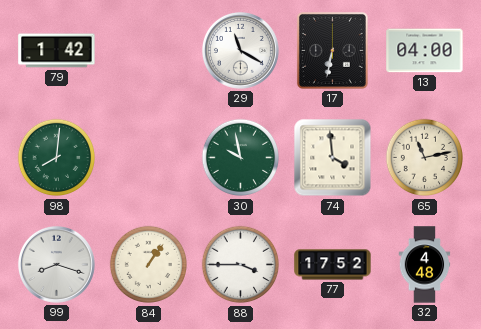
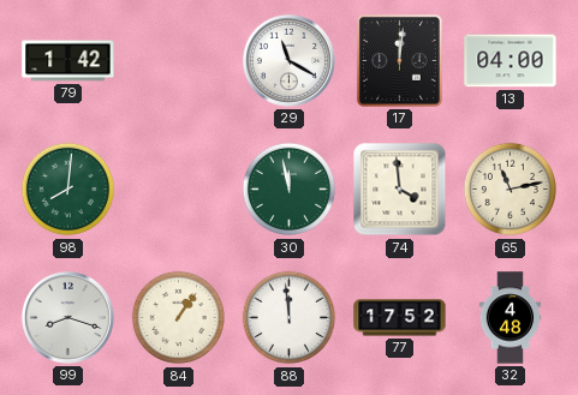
17: 6:32 -> 12:01 (399, 60)
30: 9:58 -> 11:58 (290, 190)
88: 3:45 -> 11:59 (290, 318)
